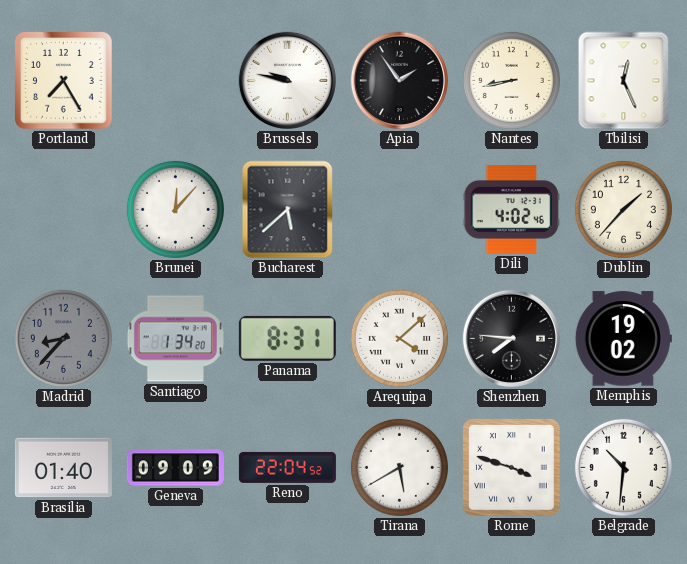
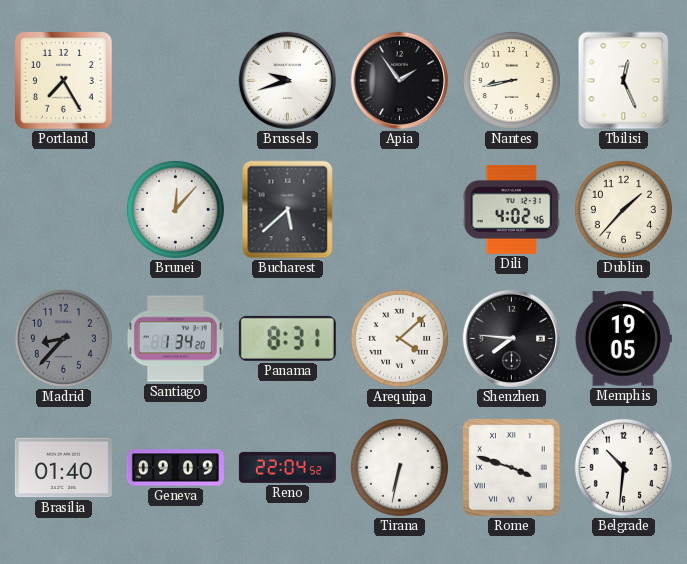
Brussels: 9:47 -> 9:42 (287, 80)
Memphis: 19:02 -> 19:05 (623, 339)
Tirana: 5:40 -> 6:32 (399, 467)
